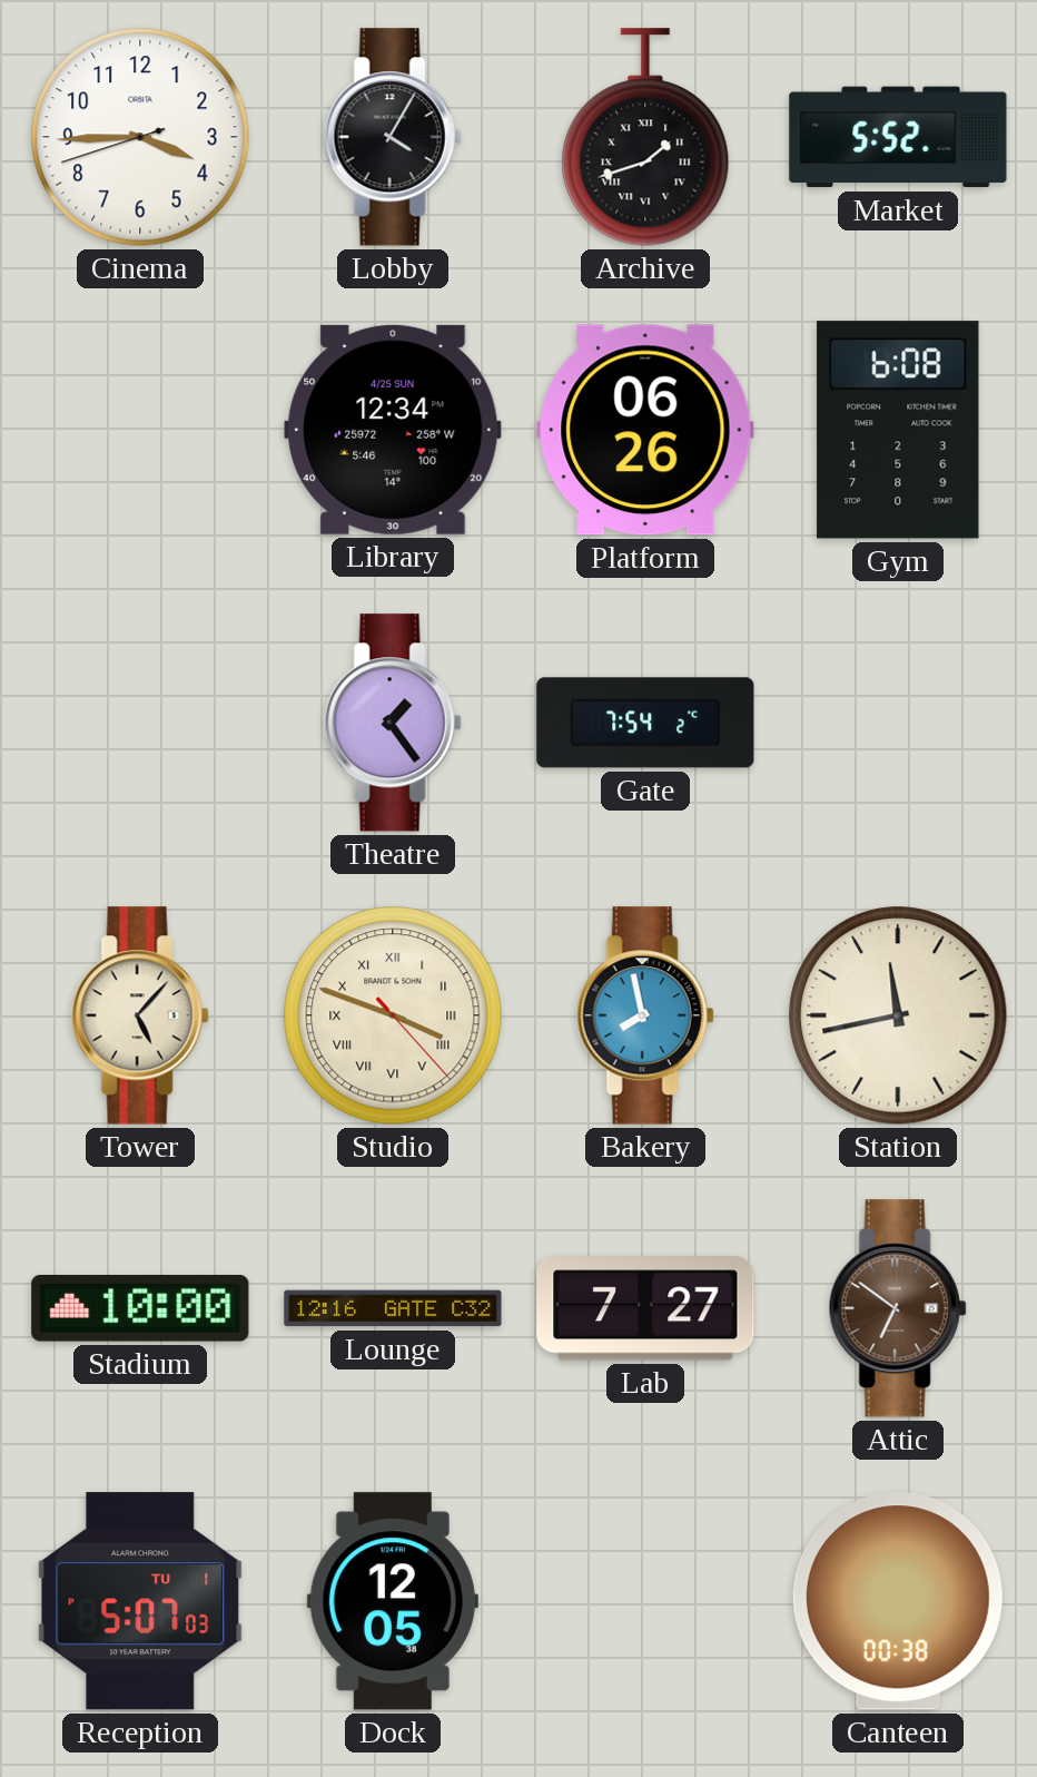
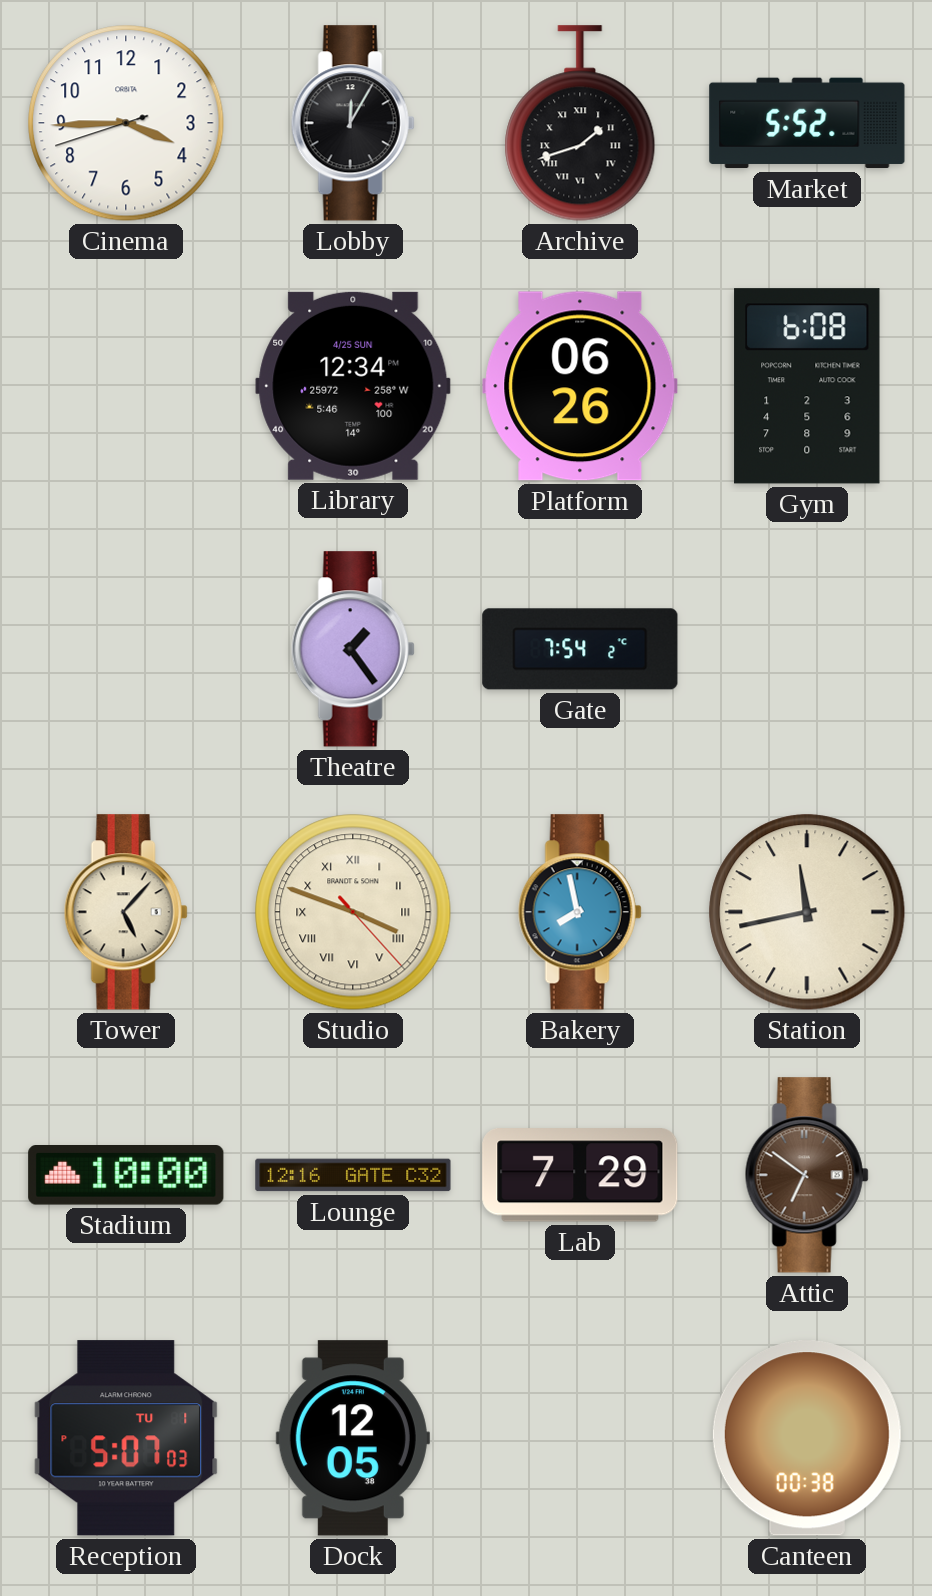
Lobby: 4:05 -> 12:05 (353, 123)
Lab: 7:27 -> 7:29 (580, 1175)
